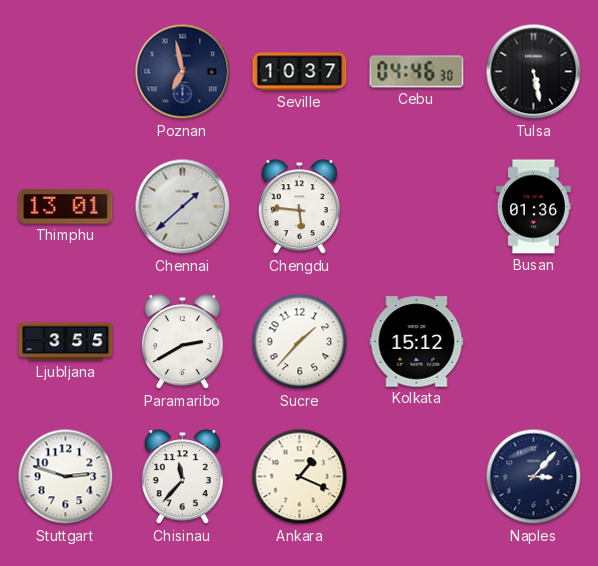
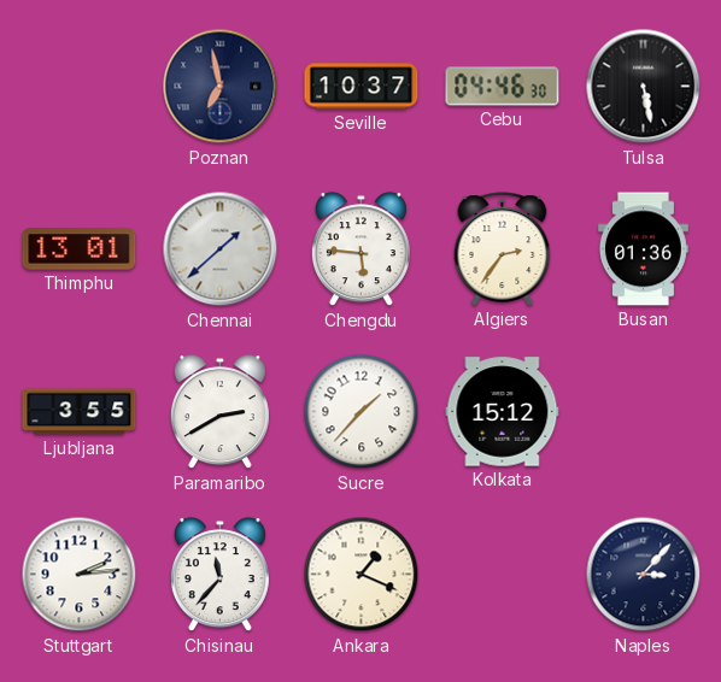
Algiers: none -> 2:36 (503, 249)
Stuttgart: 2:48 -> 2:14 (80, 575)
